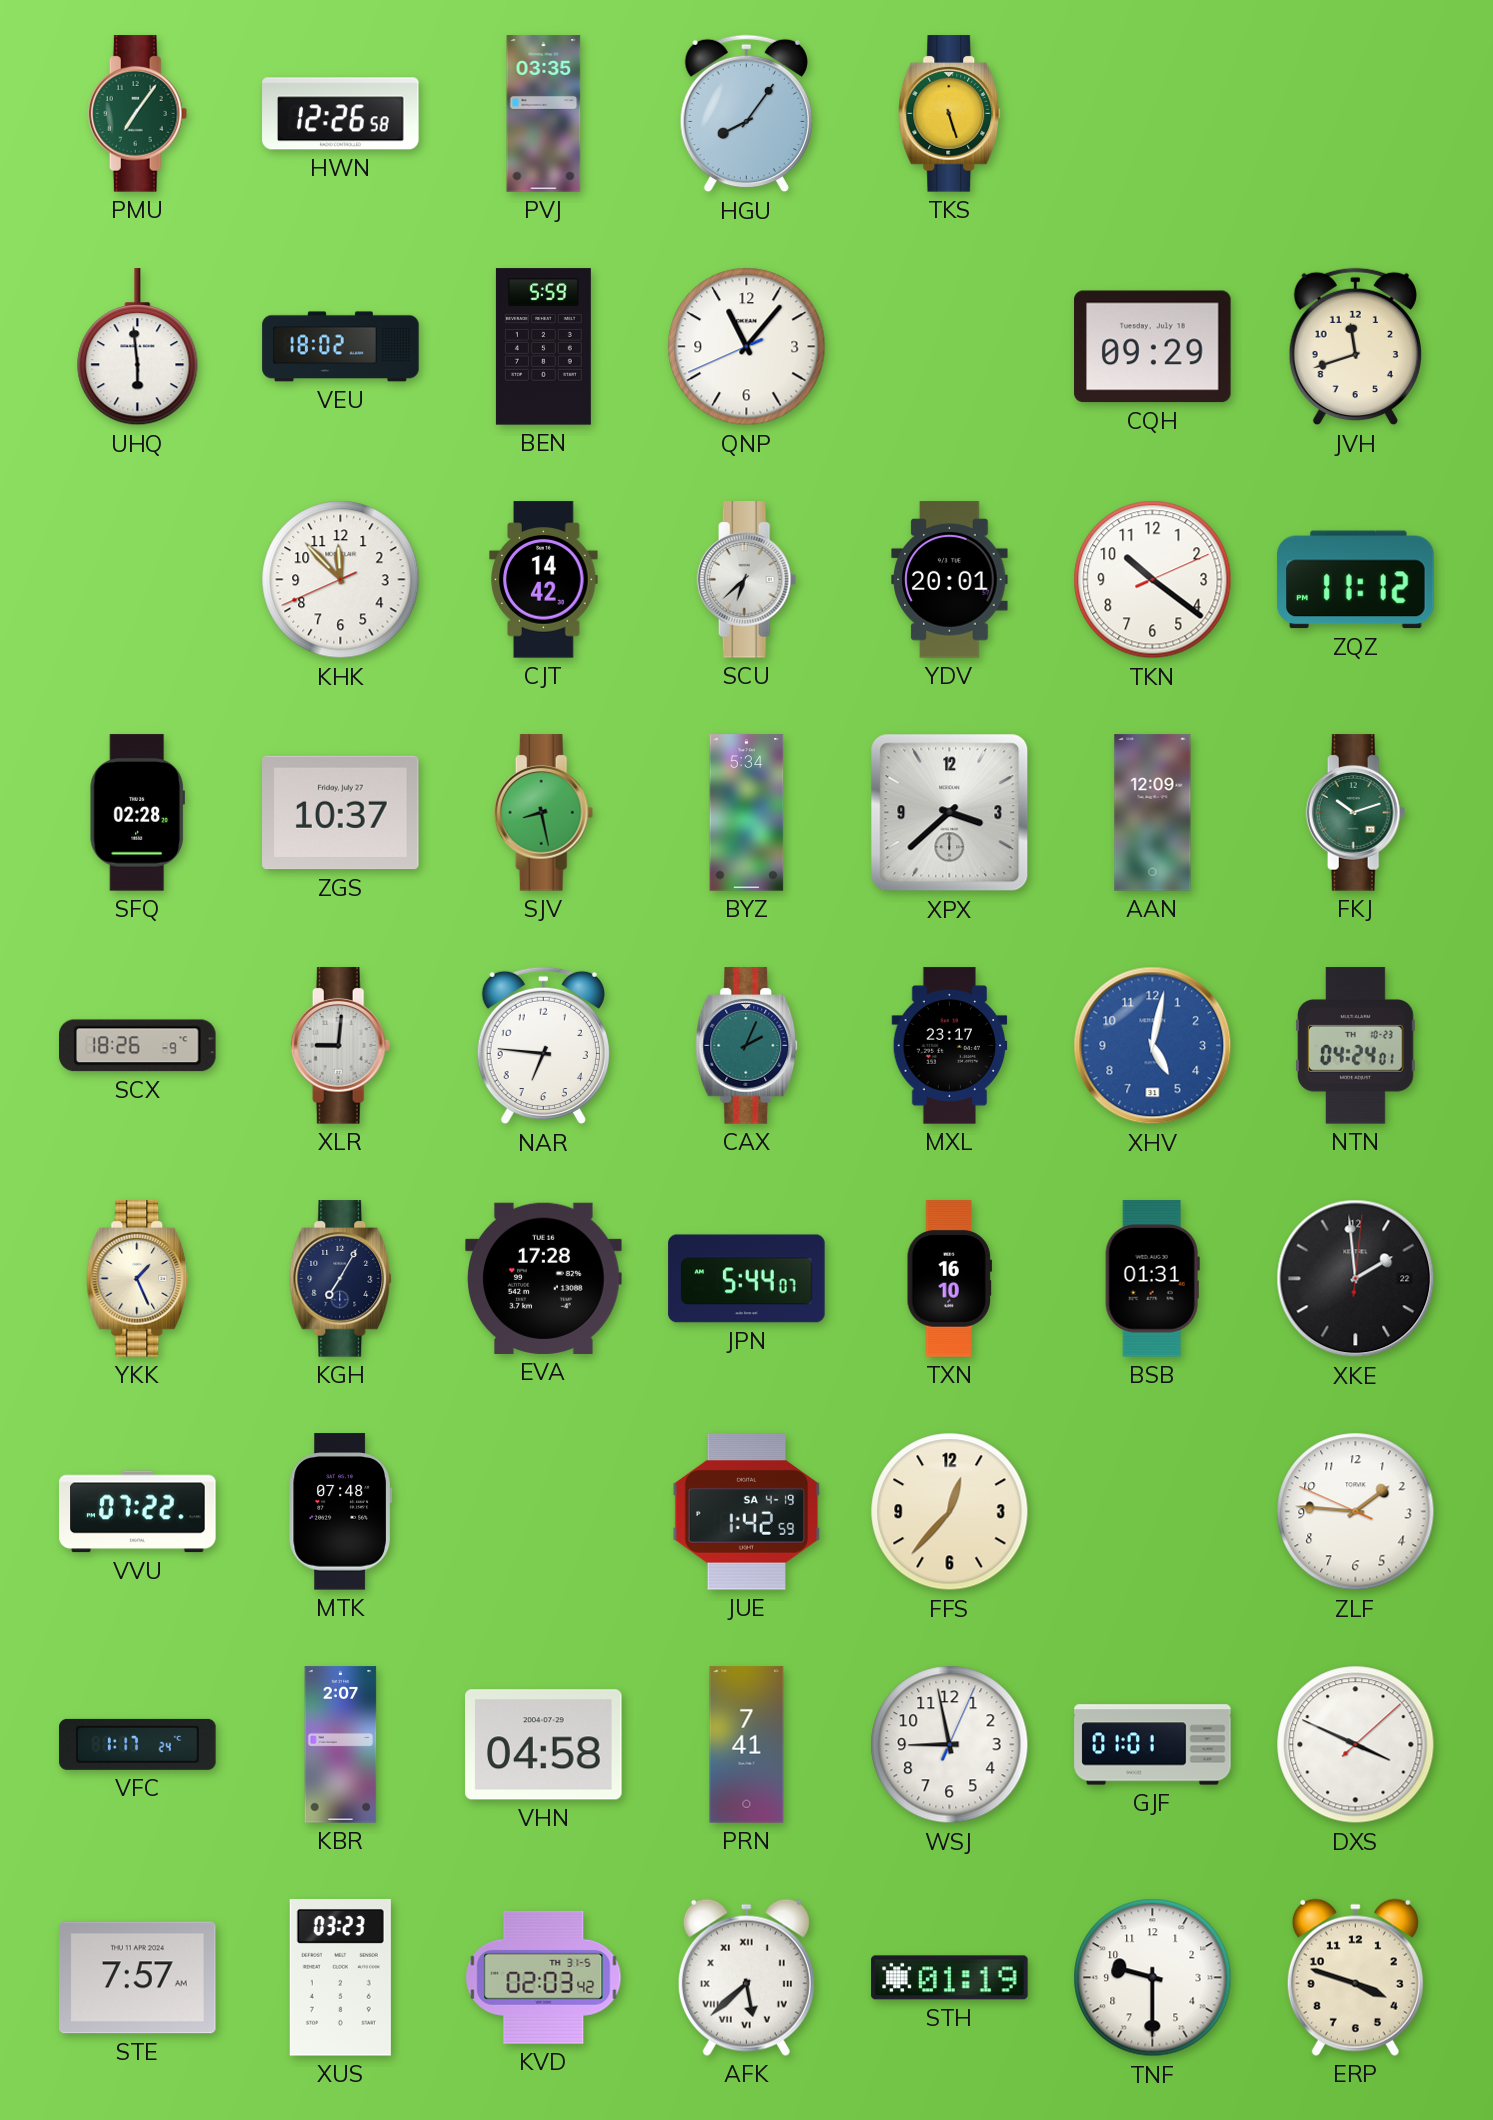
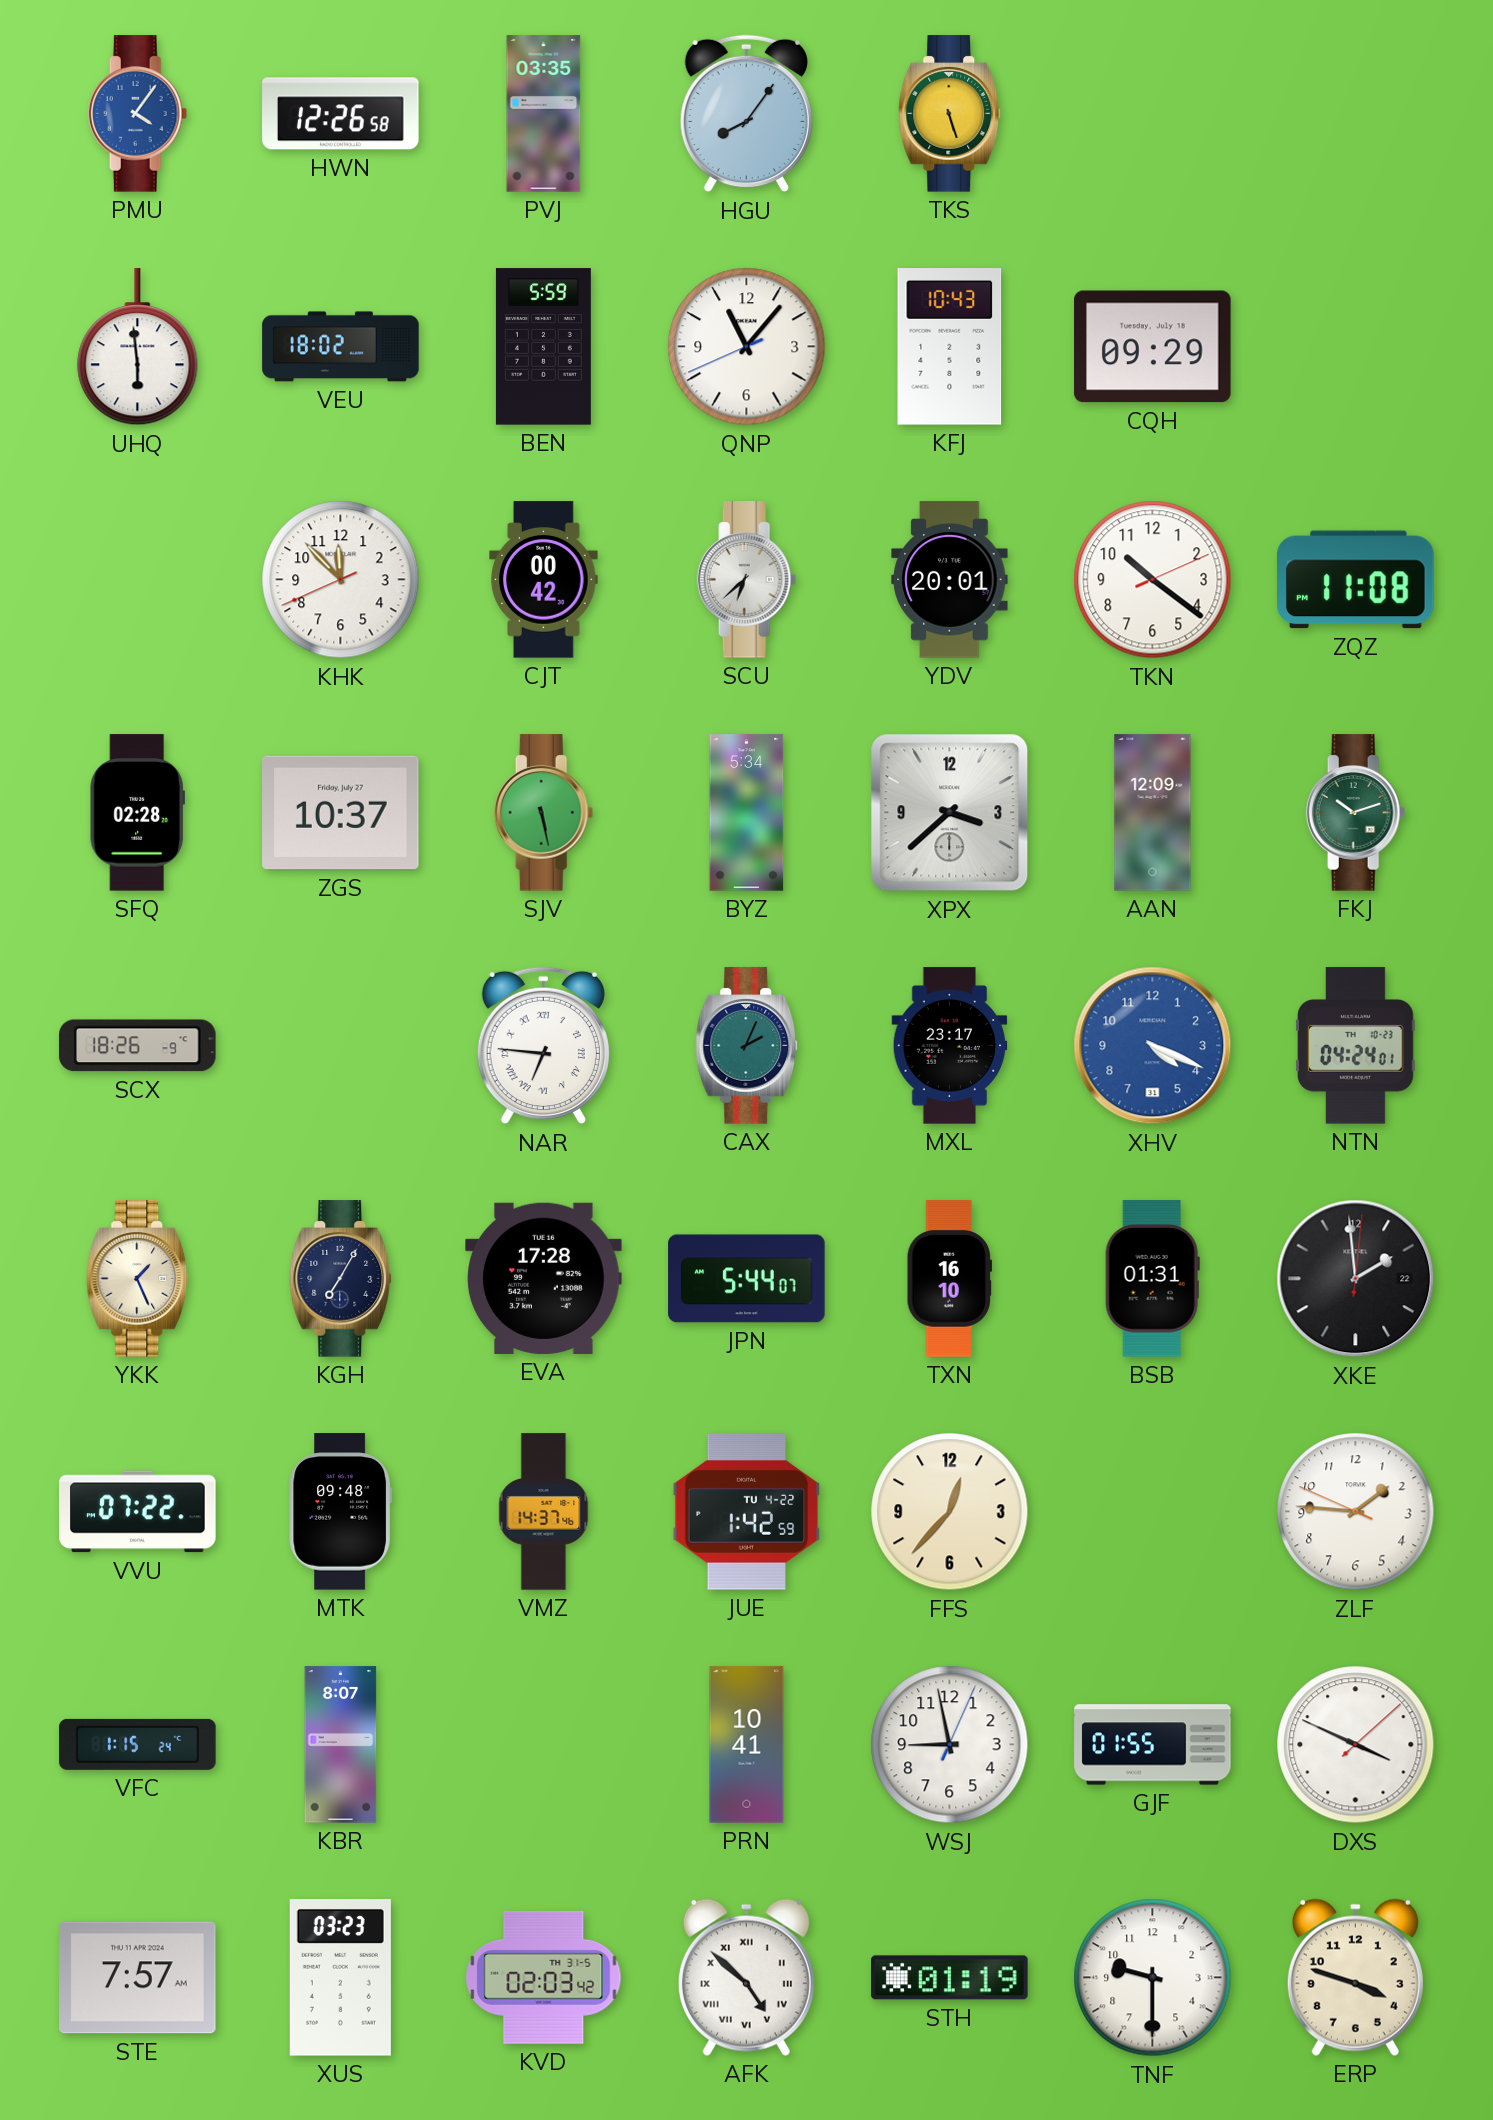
PMU: 7:06 -> 4:06 (138, 114)
PMU dial: green -> blue (138, 114)
KFJ: none -> 10:43 (950, 347)
JVH: 11:42 -> none (1355, 347)
CJT: 14:42 -> 00:42 (544, 580)
ZQZ: 11:12 -> 11:08 (1356, 580)
SJV: 8:28 -> 5:28 (544, 813)
XLR: 9:01 -> none (341, 1046)
NAR numerals: Arabic -> Roman (543, 1046)
XHV: 5:02 -> 4:19 (1153, 1046)
MTK: 07:48 -> 09:48 (340, 1512)
VMZ: none -> 14:37 (544, 1512)
JUE date: SA 4-19 -> TU 4-22 (747, 1512)
VFC: 1:17 -> 1:15 (138, 1744)
KBR: 2:07 -> 8:07 (341, 1745)
VHN: 04:58 -> none (544, 1745)
PRN: 7:41 -> 10:41 (747, 1745)
GJF: 01:01 -> 01:55 (1153, 1745)
AFK: 5:38 -> 4:52 (746, 1977)
